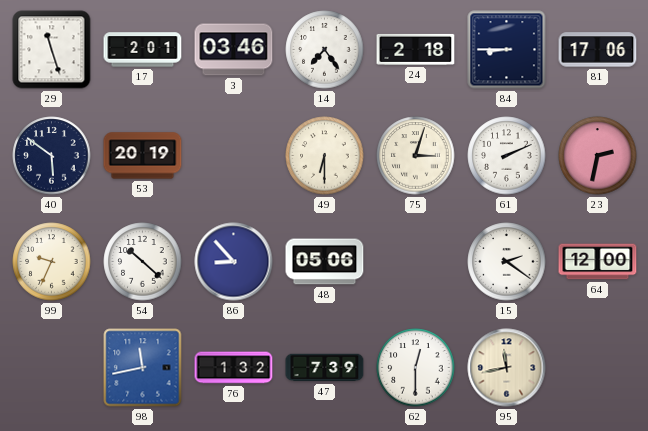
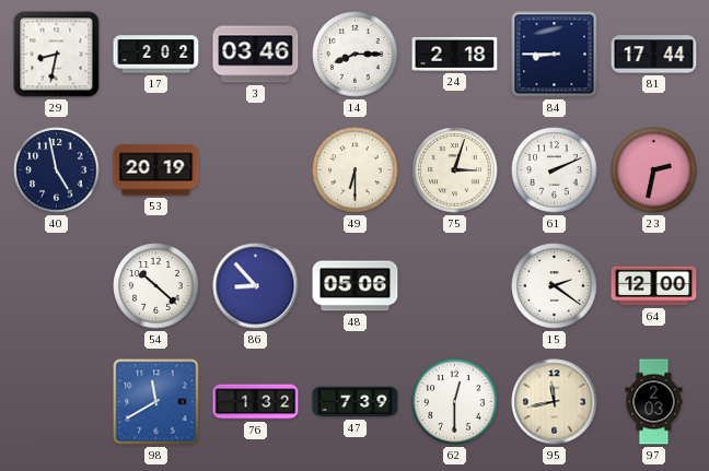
29: 11:27 -> 8:32 (57, 55)
17: 2:01 -> 2:02 (156, 55)
14: 7:24 -> 8:15 (356, 55)
81: 17:06 -> 17:44 (654, 55)
40: 5:51 -> 4:58 (57, 170)
99: 9:34 -> none (52, 262)
98: 11:43 -> 11:40 (156, 402)
97: none -> 2:03 (654, 402)
